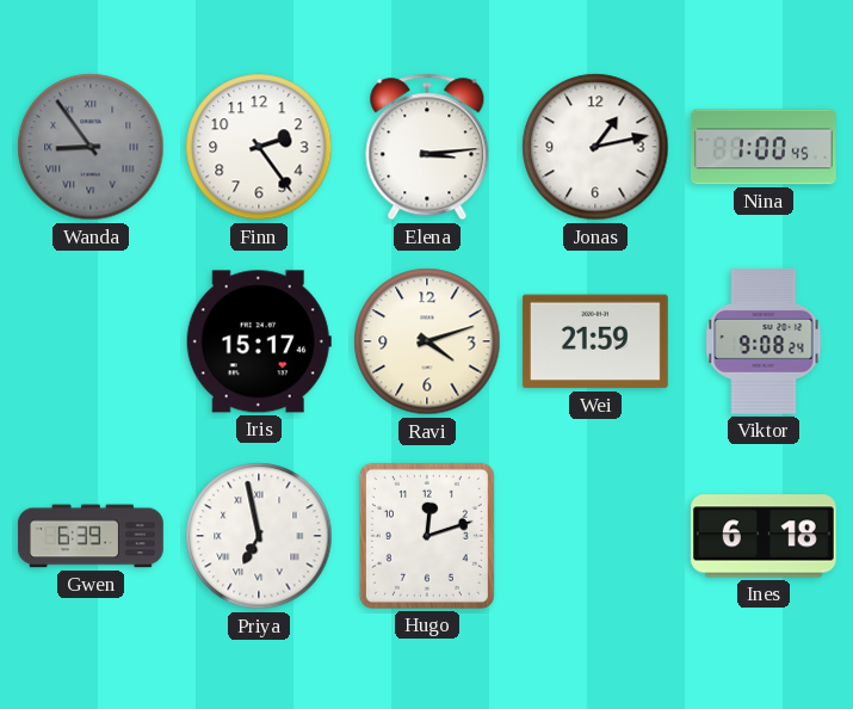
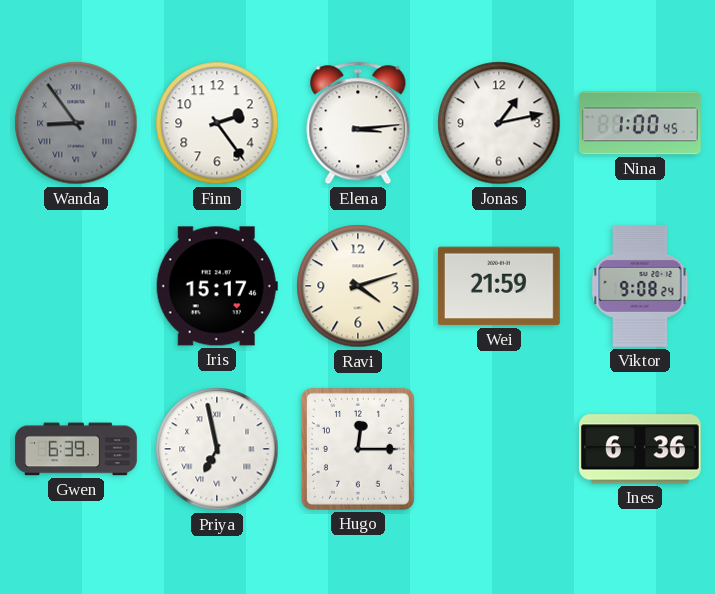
Hugo: 12:12 -> 12:15 (358, 449)
Ines: 6:18 -> 6:36 (640, 449)
